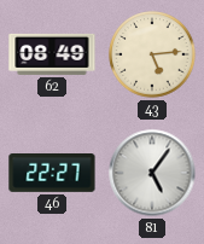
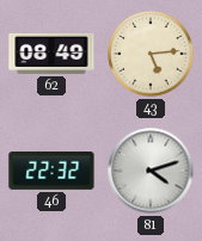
46: 22:27 -> 22:32 (51, 172)
81: 5:06 -> 4:12 (151, 171)
